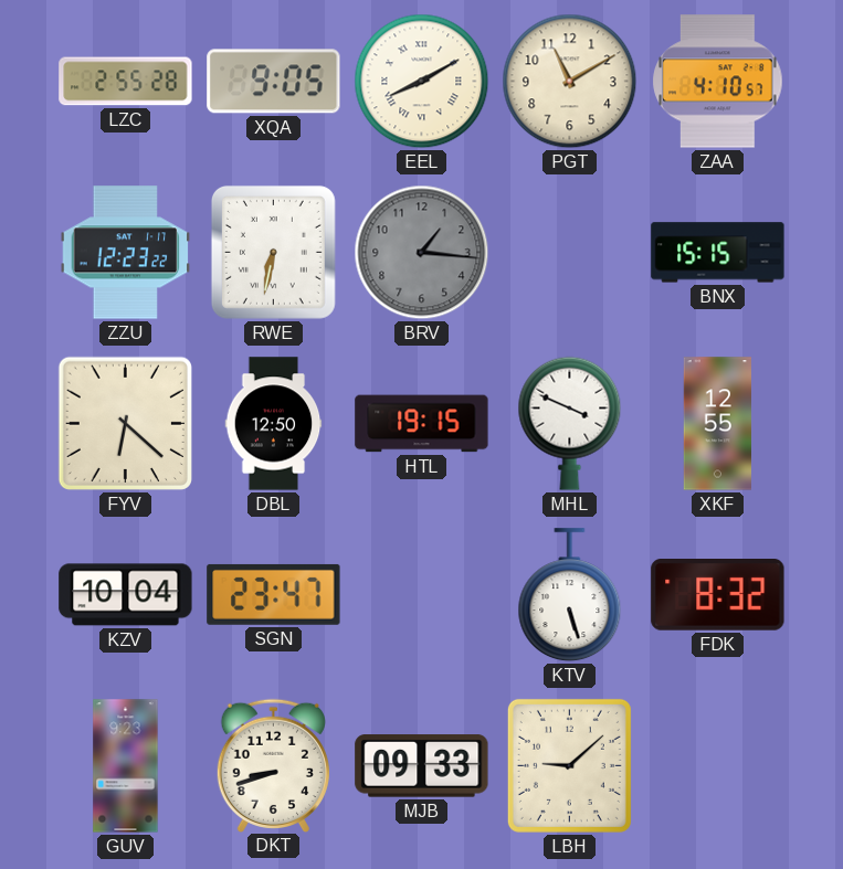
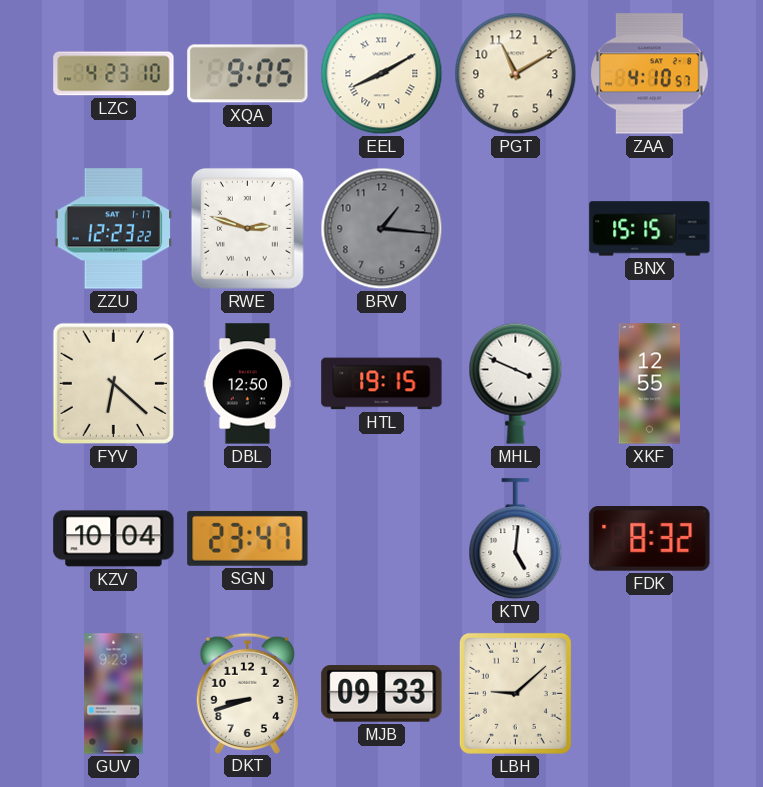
LZC: 2:55 -> 4:23 (114, 74)
RWE: 6:32 -> 2:48 (247, 228)
KTV: 5:27 -> 5:01 (516, 539)
